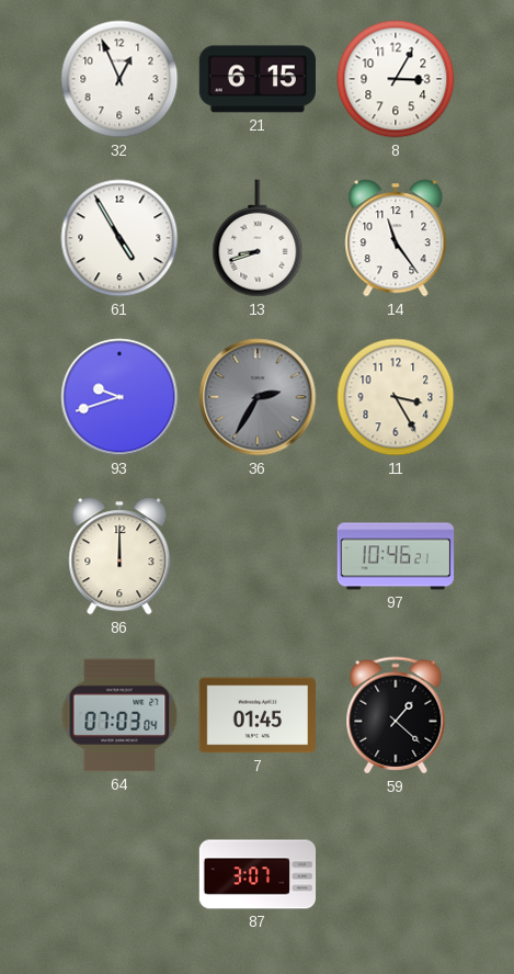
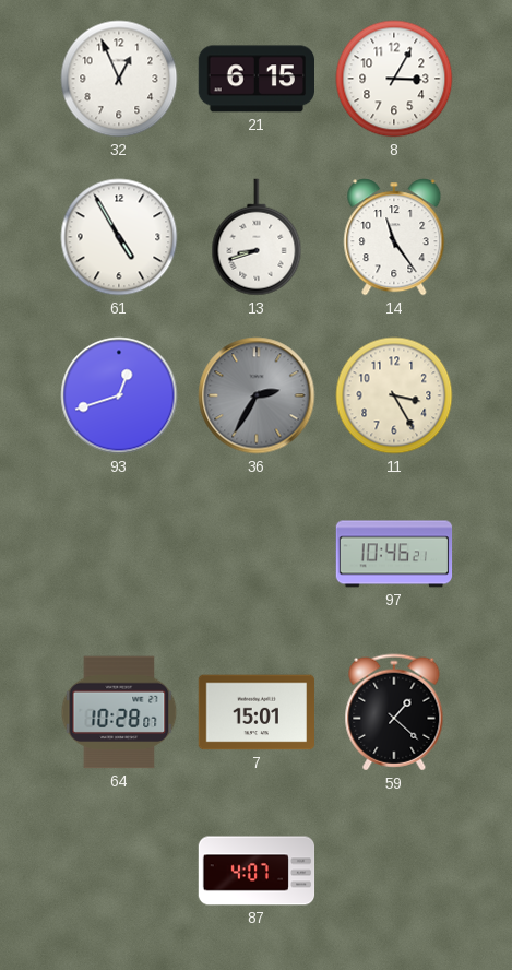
93: 9:42 -> 12:42 (119, 395)
86: 12:00 -> none (119, 556)
64: 07:03 -> 10:28 (119, 712)
7: 01:45 -> 15:01 (257, 712)
87: 3:07 -> 4:07 (257, 871)
